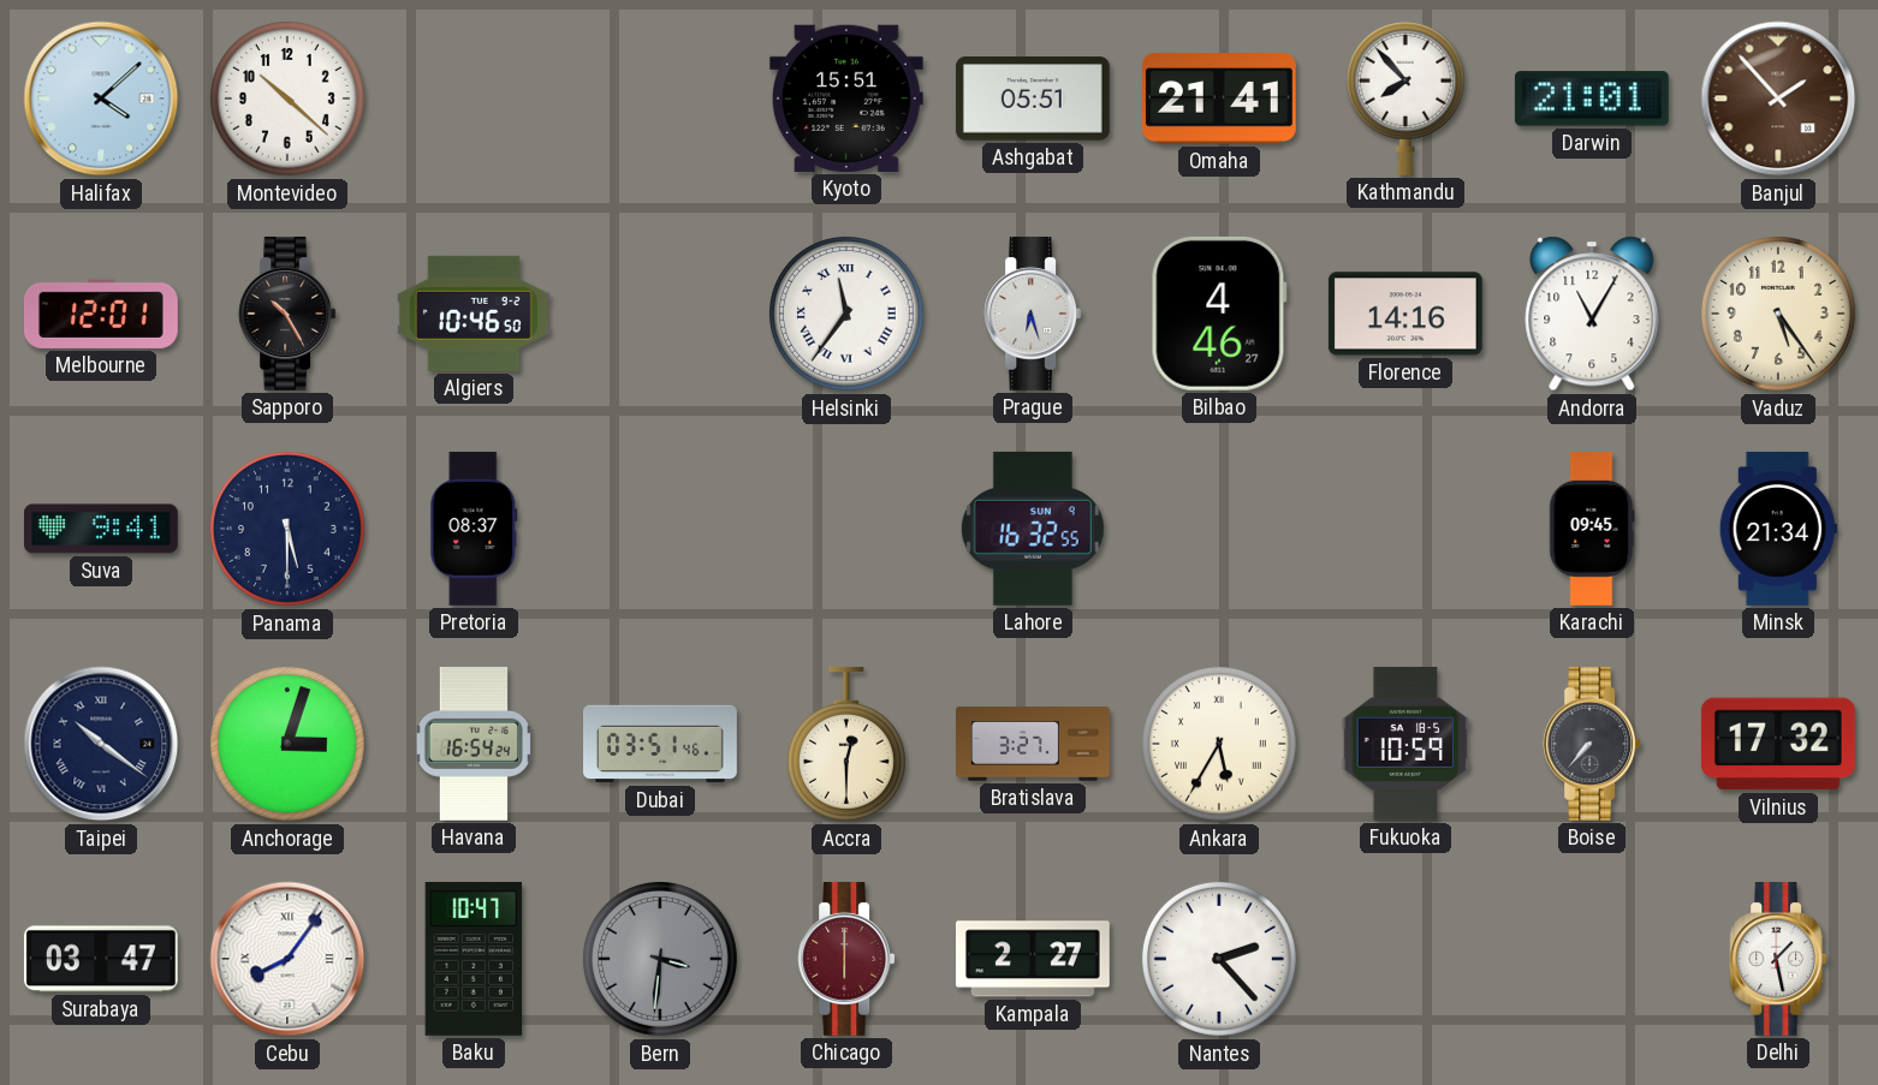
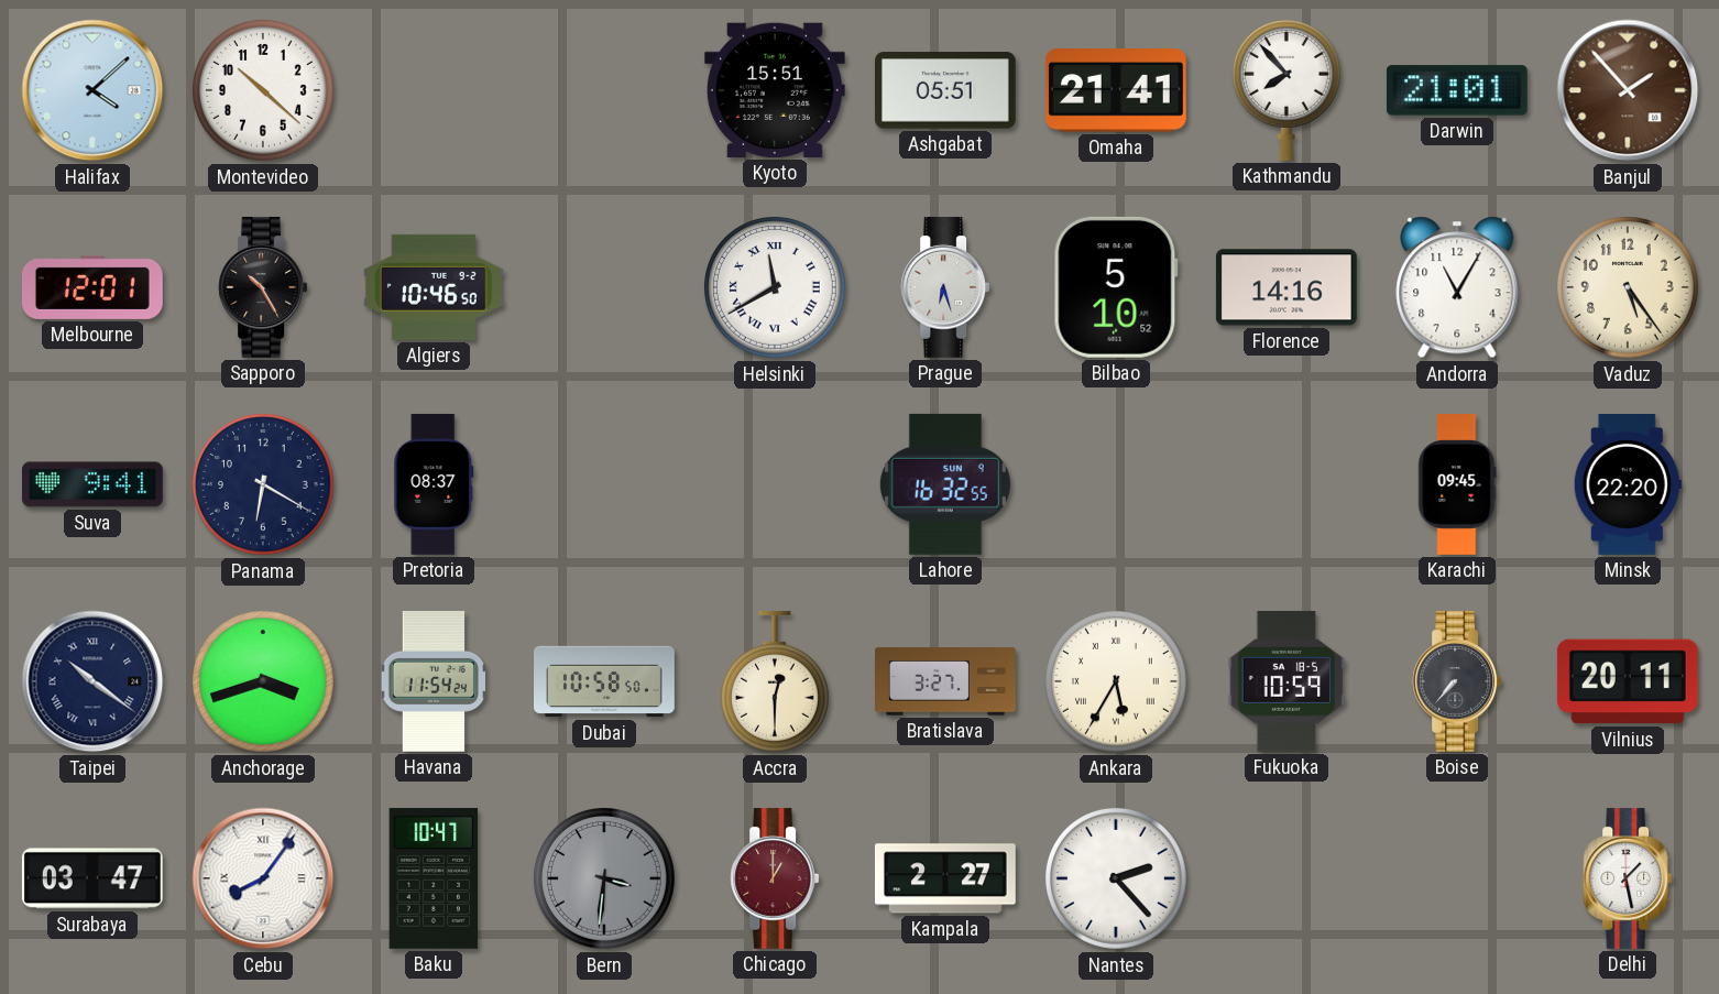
Helsinki: 11:36 -> 11:40 (775, 287)
Bilbao: 4:46 -> 5:10 (1116, 287)
Panama: 5:30 -> 6:20 (263, 484)
Minsk: 21:34 -> 22:20 (1628, 484)
Anchorage: 3:03 -> 3:42 (263, 681)
Havana: 16:54 -> 11:54 (434, 681)
Dubai: 03:51 -> 10:58 (605, 681)
Vilnius: 17:32 -> 20:11 (1628, 681)
Chicago: 6:00 -> 1:00 (775, 878)
